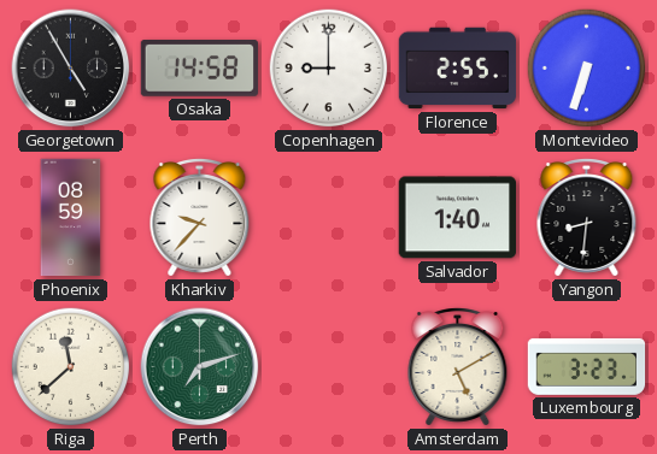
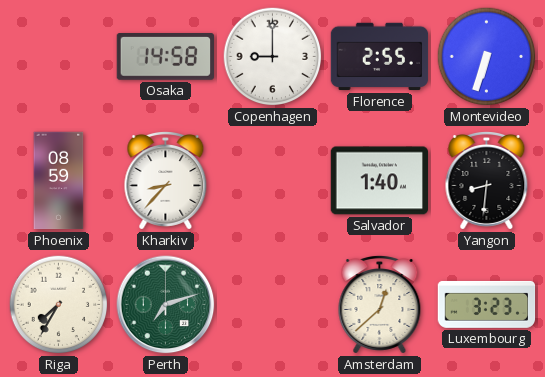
Georgetown: 4:55 -> none (71, 69)
Kharkiv: 9:37 -> 8:37 (166, 181)
Riga: 11:38 -> 7:35 (59, 305)
Amsterdam: 5:10 -> 12:38 (380, 305)
